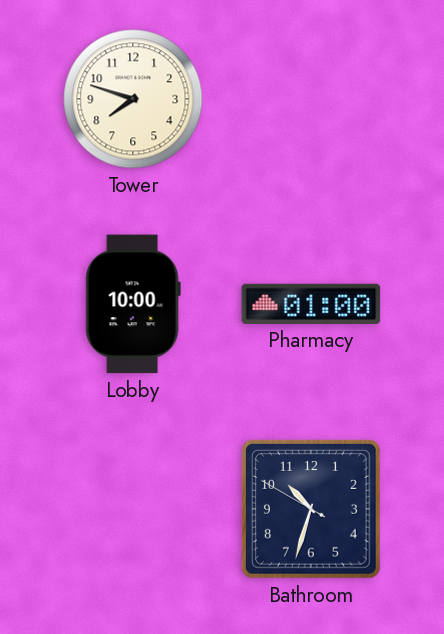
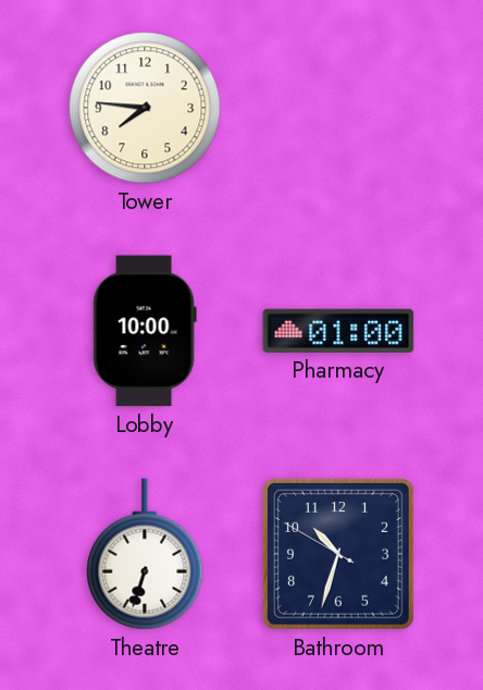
Tower: 7:48 -> 7:46 (145, 108)
Theatre: none -> 6:33 (145, 554)
